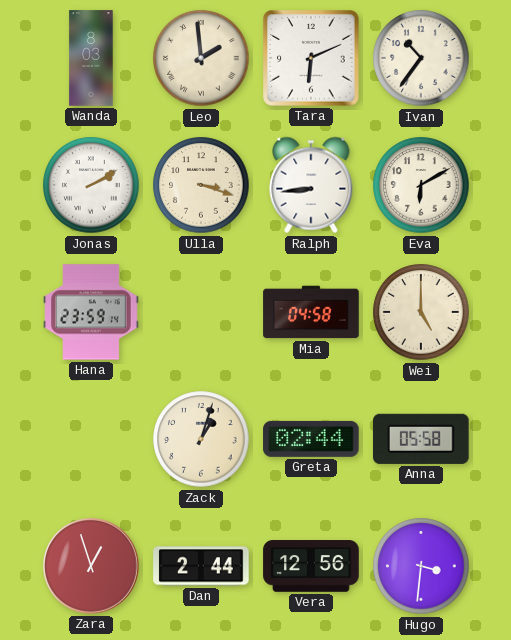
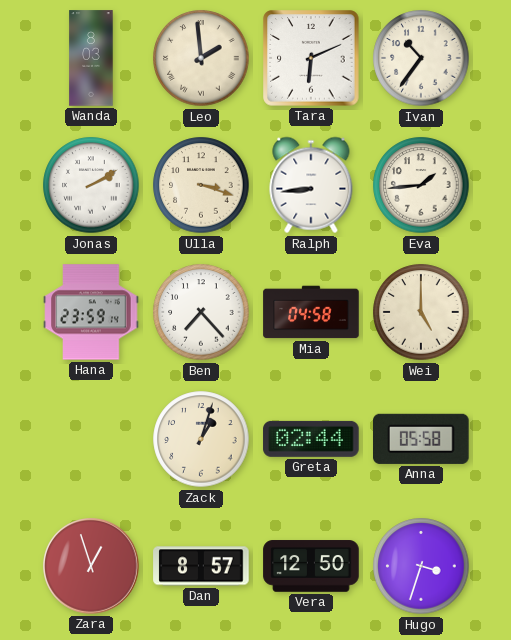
Eva: 6:10 -> 1:44 (421, 185)
Ben: none -> 7:23 (201, 312)
Dan: 2:44 -> 8:57 (201, 566)
Vera: 12:56 -> 12:50 (311, 566)
Hugo: 3:31 -> 3:33 (421, 566)
